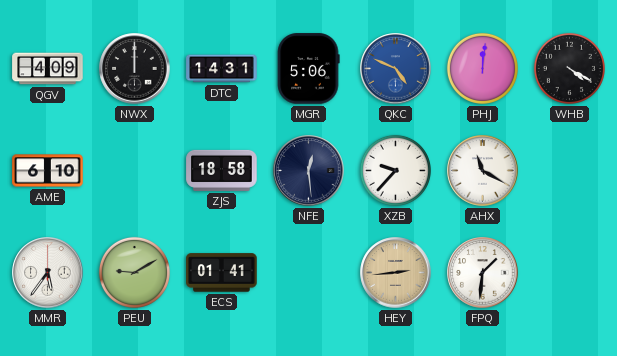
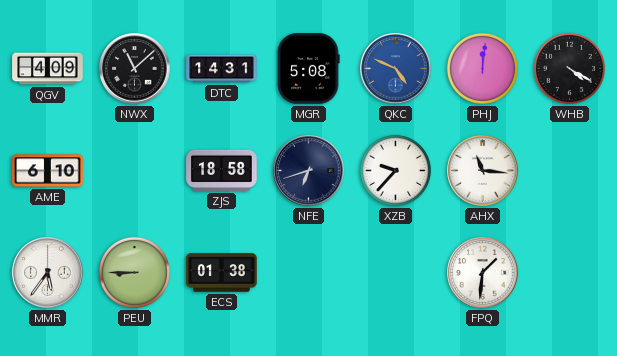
NWX: 12:00 -> 11:08 (135, 69)
MGR: 5:06 -> 5:08 (308, 69)
NFE: 12:29 -> 6:42 (309, 171)
AHX: 11:20 -> 11:16 (483, 171)
PEU: 9:10 -> 8:45 (134, 272)
ECS: 01:41 -> 01:38 (222, 273)
HEY: 2:44 -> none (396, 273)
